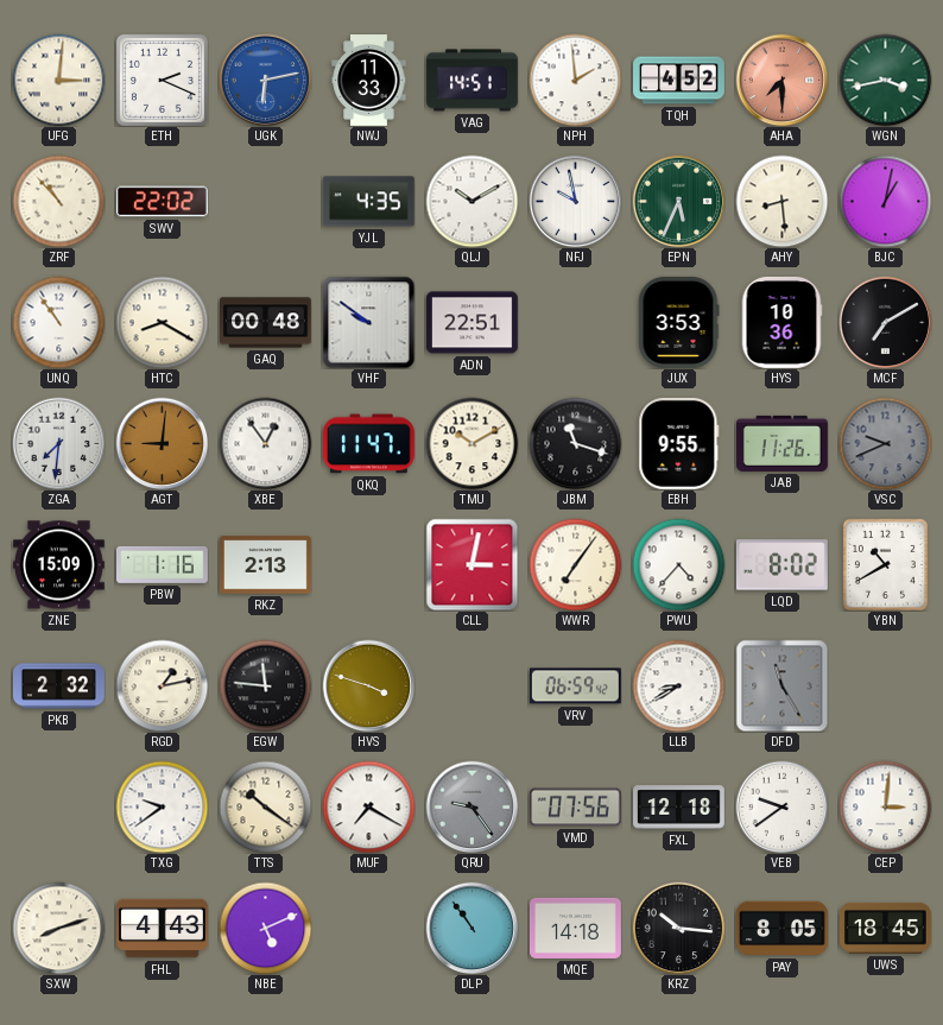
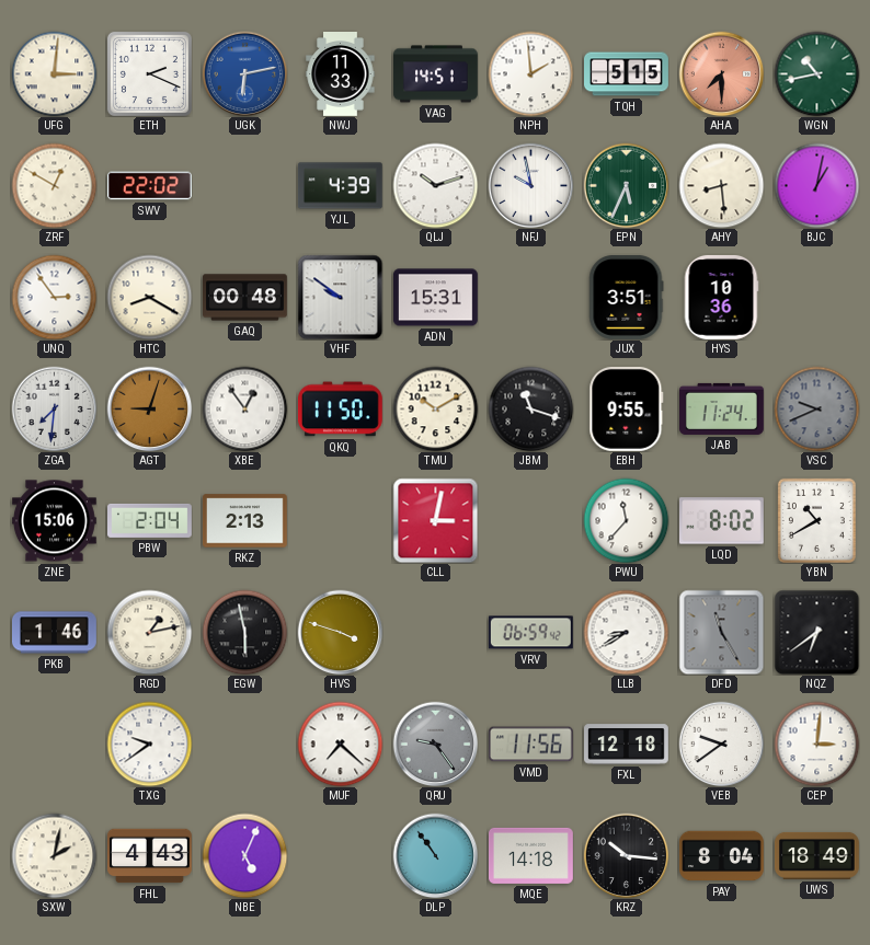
TQH: 4:52 -> 5:15 (627, 74)
WGN: 3:43 -> 10:43 (816, 73)
ZRF: 10:53 -> 12:50 (54, 185)
YJL: 4:35 -> 4:39 (340, 186)
QLJ: 10:10 -> 10:12 (435, 185)
UNQ: 10:54 -> 2:54 (54, 297)
ADN: 22:51 -> 15:31 (435, 298)
JUX: 3:53 -> 3:51 (627, 297)
MCF: 7:10 -> none (885, 322)
AGT: 9:01 -> 9:03 (149, 408)
QKQ: 11:47 -> 11:50 (340, 410)
JAB: 11:26 -> 11:24 (722, 408)
ZNE: 15:09 -> 15:06 (55, 521)
PBW: 1:16 -> 2:04 (150, 520)
WWR: 7:06 -> none (575, 564)
PWU: 4:37 -> 11:37 (626, 520)
PKB: 2:32 -> 1:46 (55, 633)
EGW: 11:46 -> 5:58 (244, 632)
NQZ: none -> 6:39 (816, 632)
TTS: 10:21 -> none (265, 806)
MUF: 7:20 -> 7:22 (340, 744)
VMD: 07:56 -> 11:56 (530, 745)
SXW: 8:12 -> 2:02 (54, 855)
NBE: 5:11 -> 5:04 (244, 855)
PAY: 8:05 -> 8:04 (721, 856)
UWS: 18:45 -> 18:49 (817, 855)
